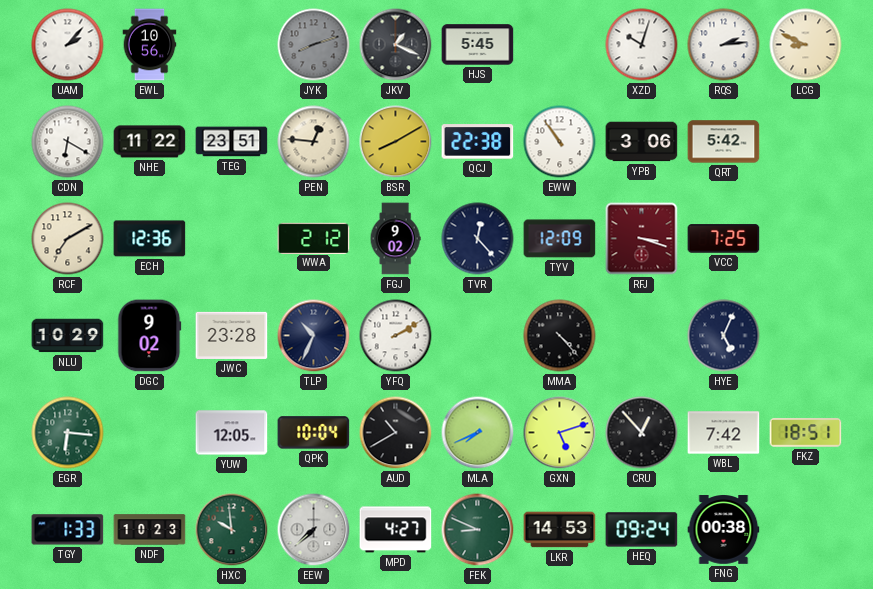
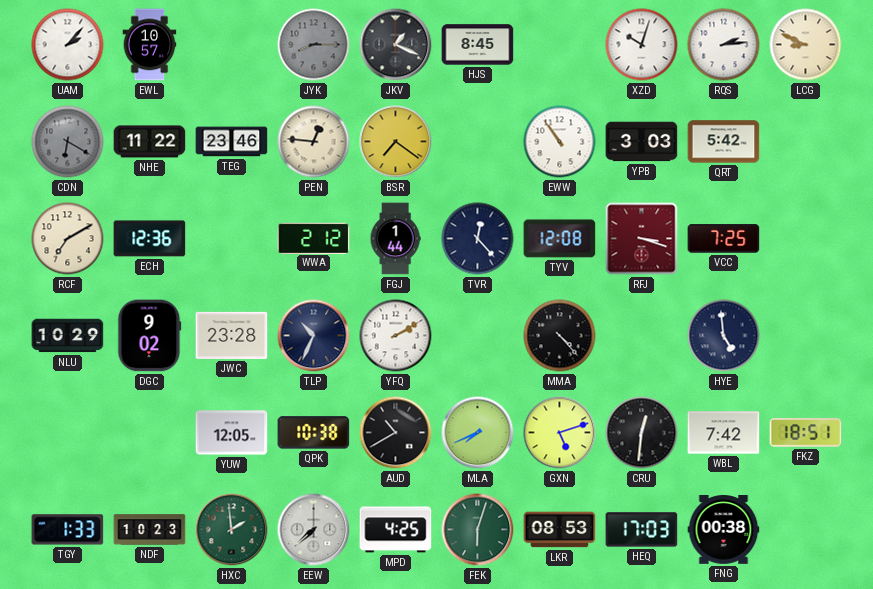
EWL: 10:56 -> 10:57 (150, 45)
JYK: 8:12 -> 8:15 (314, 45)
HJS: 5:45 -> 8:45 (478, 45)
CDN dial: white -> grey (68, 142)
TEG: 23:51 -> 23:46 (232, 142)
BSR: 8:10 -> 7:21 (396, 142)
QCJ: 22:38 -> none (478, 142)
YPB: 3:06 -> 3:03 (642, 142)
FGJ: 9:02 -> 1:44 (395, 239)
TYV: 12:09 -> 12:08 (560, 239)
HYE: 5:04 -> 4:59 (724, 336)
EGR: 6:16 -> none (68, 433)
QPK: 10:04 -> 10:38 (314, 433)
CRU: 12:53 -> 12:31 (642, 433)
HXC: 9:59 -> 1:59 (232, 530)
MPD: 4:27 -> 4:25 (396, 530)
FEK: 8:49 -> 6:03 (478, 530)
LKR: 14:53 -> 08:53 (560, 530)
HEQ: 09:24 -> 17:03 (642, 530)
